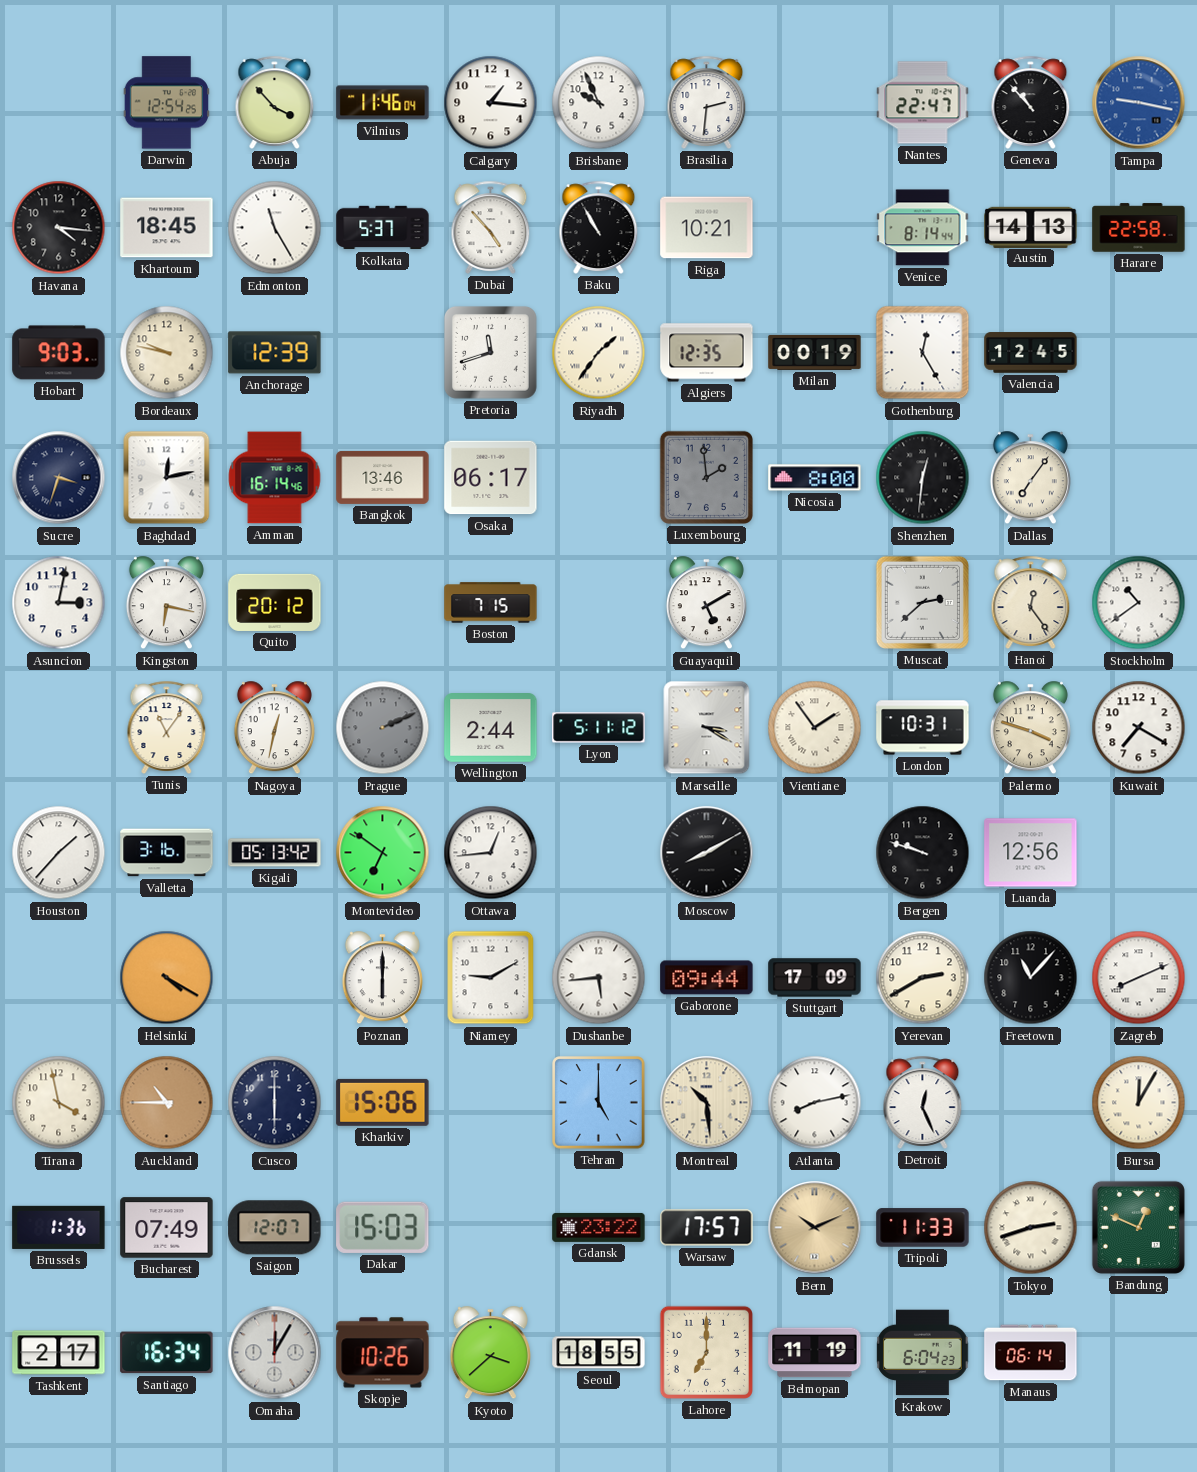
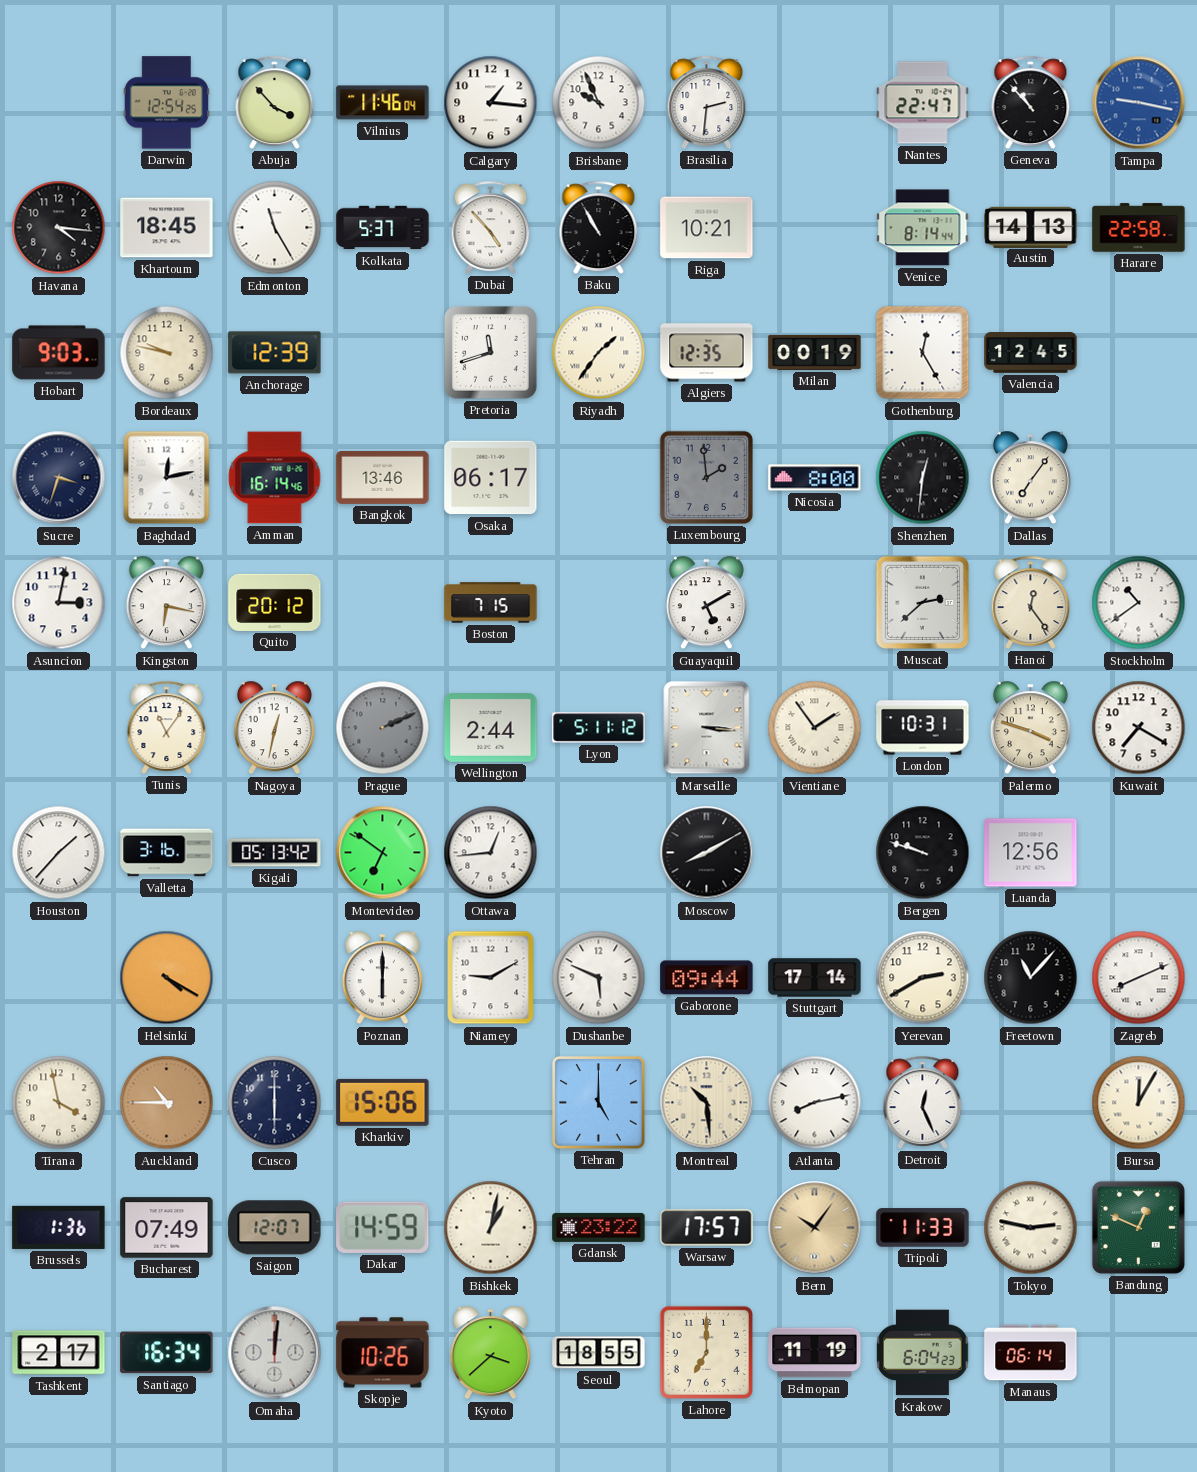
Marseille: 3:20 -> 3:16 (707, 728)
Dushanbe: 5:44 -> 5:49 (599, 978)
Stuttgart: 17:09 -> 17:14 (815, 978)
Dakar: 15:03 -> 14:59 (383, 1227)
Bishkek: none -> 1:02 (491, 1228)
Bern: 10:11 -> 10:06 (815, 1228)
Tokyo: 2:42 -> 2:47 (1031, 1228)
Omaha: 12:05 -> 12:01 (275, 1353)
